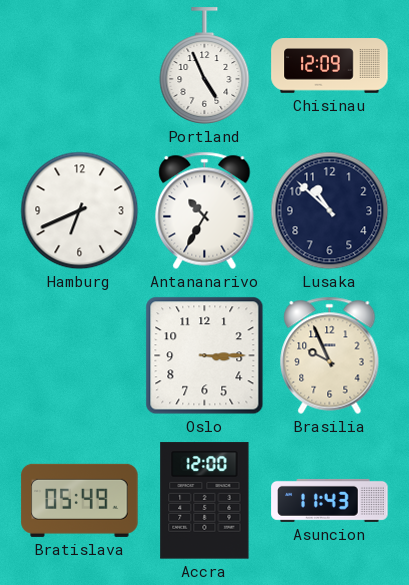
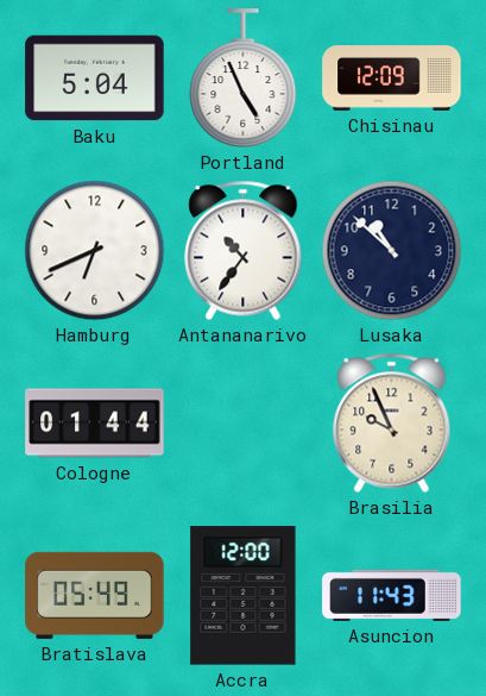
Baku: none -> 5:04 (95, 79)
Antananarivo: 10:35 -> 10:36 (244, 250)
Cologne: none -> 01:44 (95, 424)
Oslo: 3:15 -> none (205, 356)
